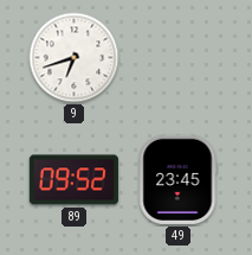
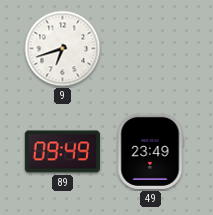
89: 09:52 -> 09:49 (62, 152)
49: 23:45 -> 23:49 (150, 151)
